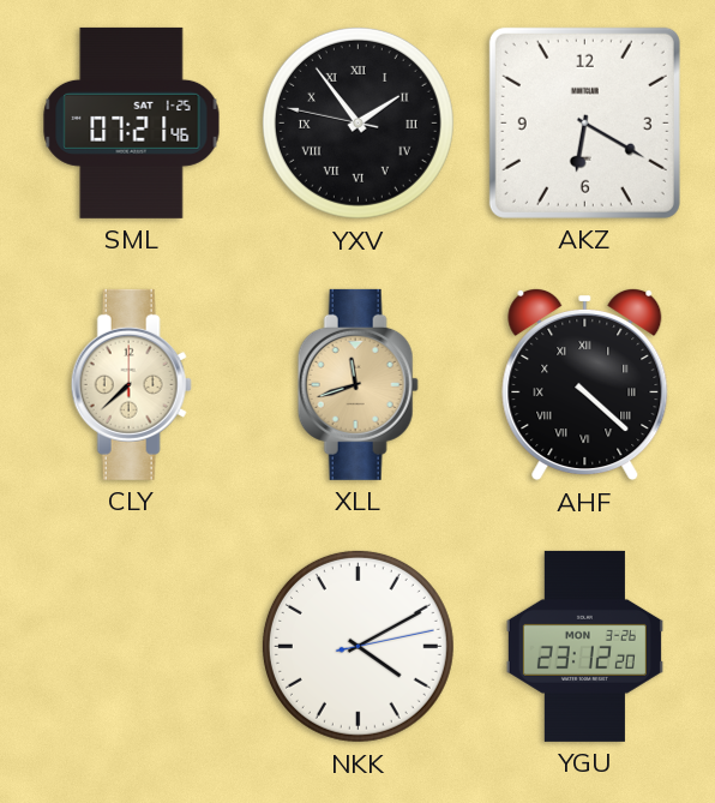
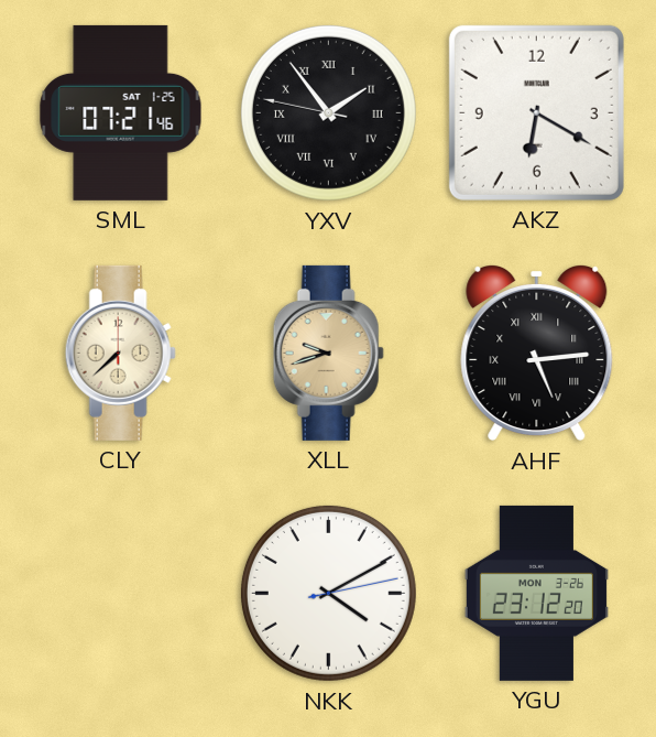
XLL: 11:42 -> 9:42 (328, 353)
AHF: 4:22 -> 5:14 (537, 353)
